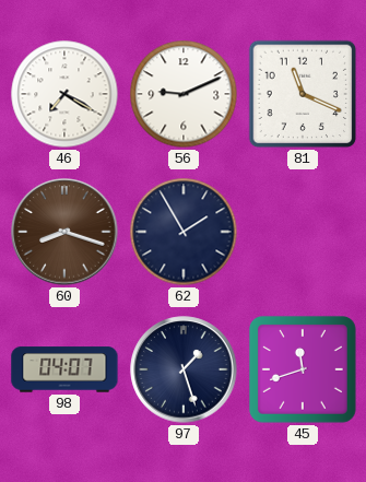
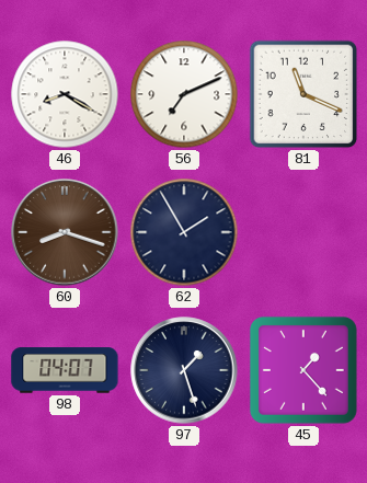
46: 7:20 -> 8:20 (65, 94)
56: 9:11 -> 7:11 (184, 94)
45: 11:42 -> 1:23 (303, 370)
